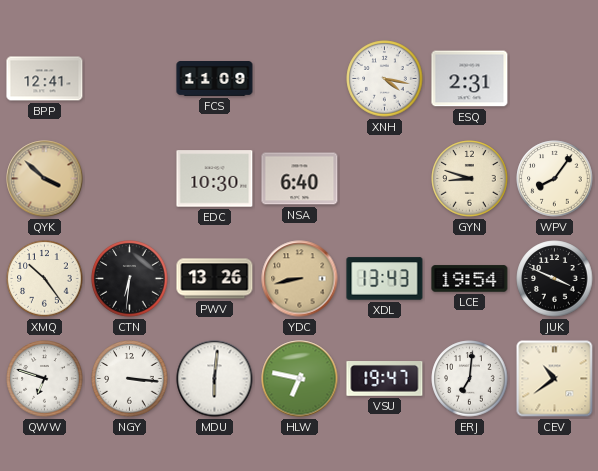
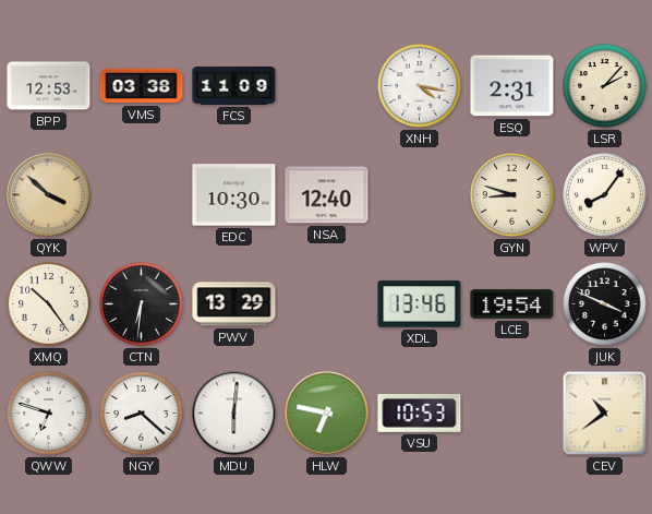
BPP: 12:41 -> 12:53 (49, 86)
VMS: none -> 03:38 (142, 86)
LSR: none -> 2:07 (605, 86)
NSA: 6:40 -> 12:40 (327, 195)
PWV: 13:26 -> 13:29 (234, 304)
YDC: 8:43 -> none (300, 279)
XDL: 13:43 -> 13:46 (420, 304)
NGY: 3:16 -> 8:22 (142, 414)
VSU: 19:47 -> 10:53 (420, 414)
ERJ: 7:01 -> none (470, 379)
